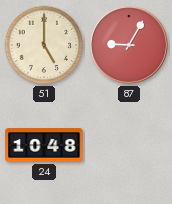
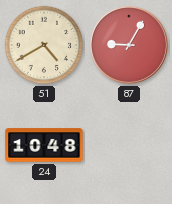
51: 5:00 -> 4:40 (44, 45)
